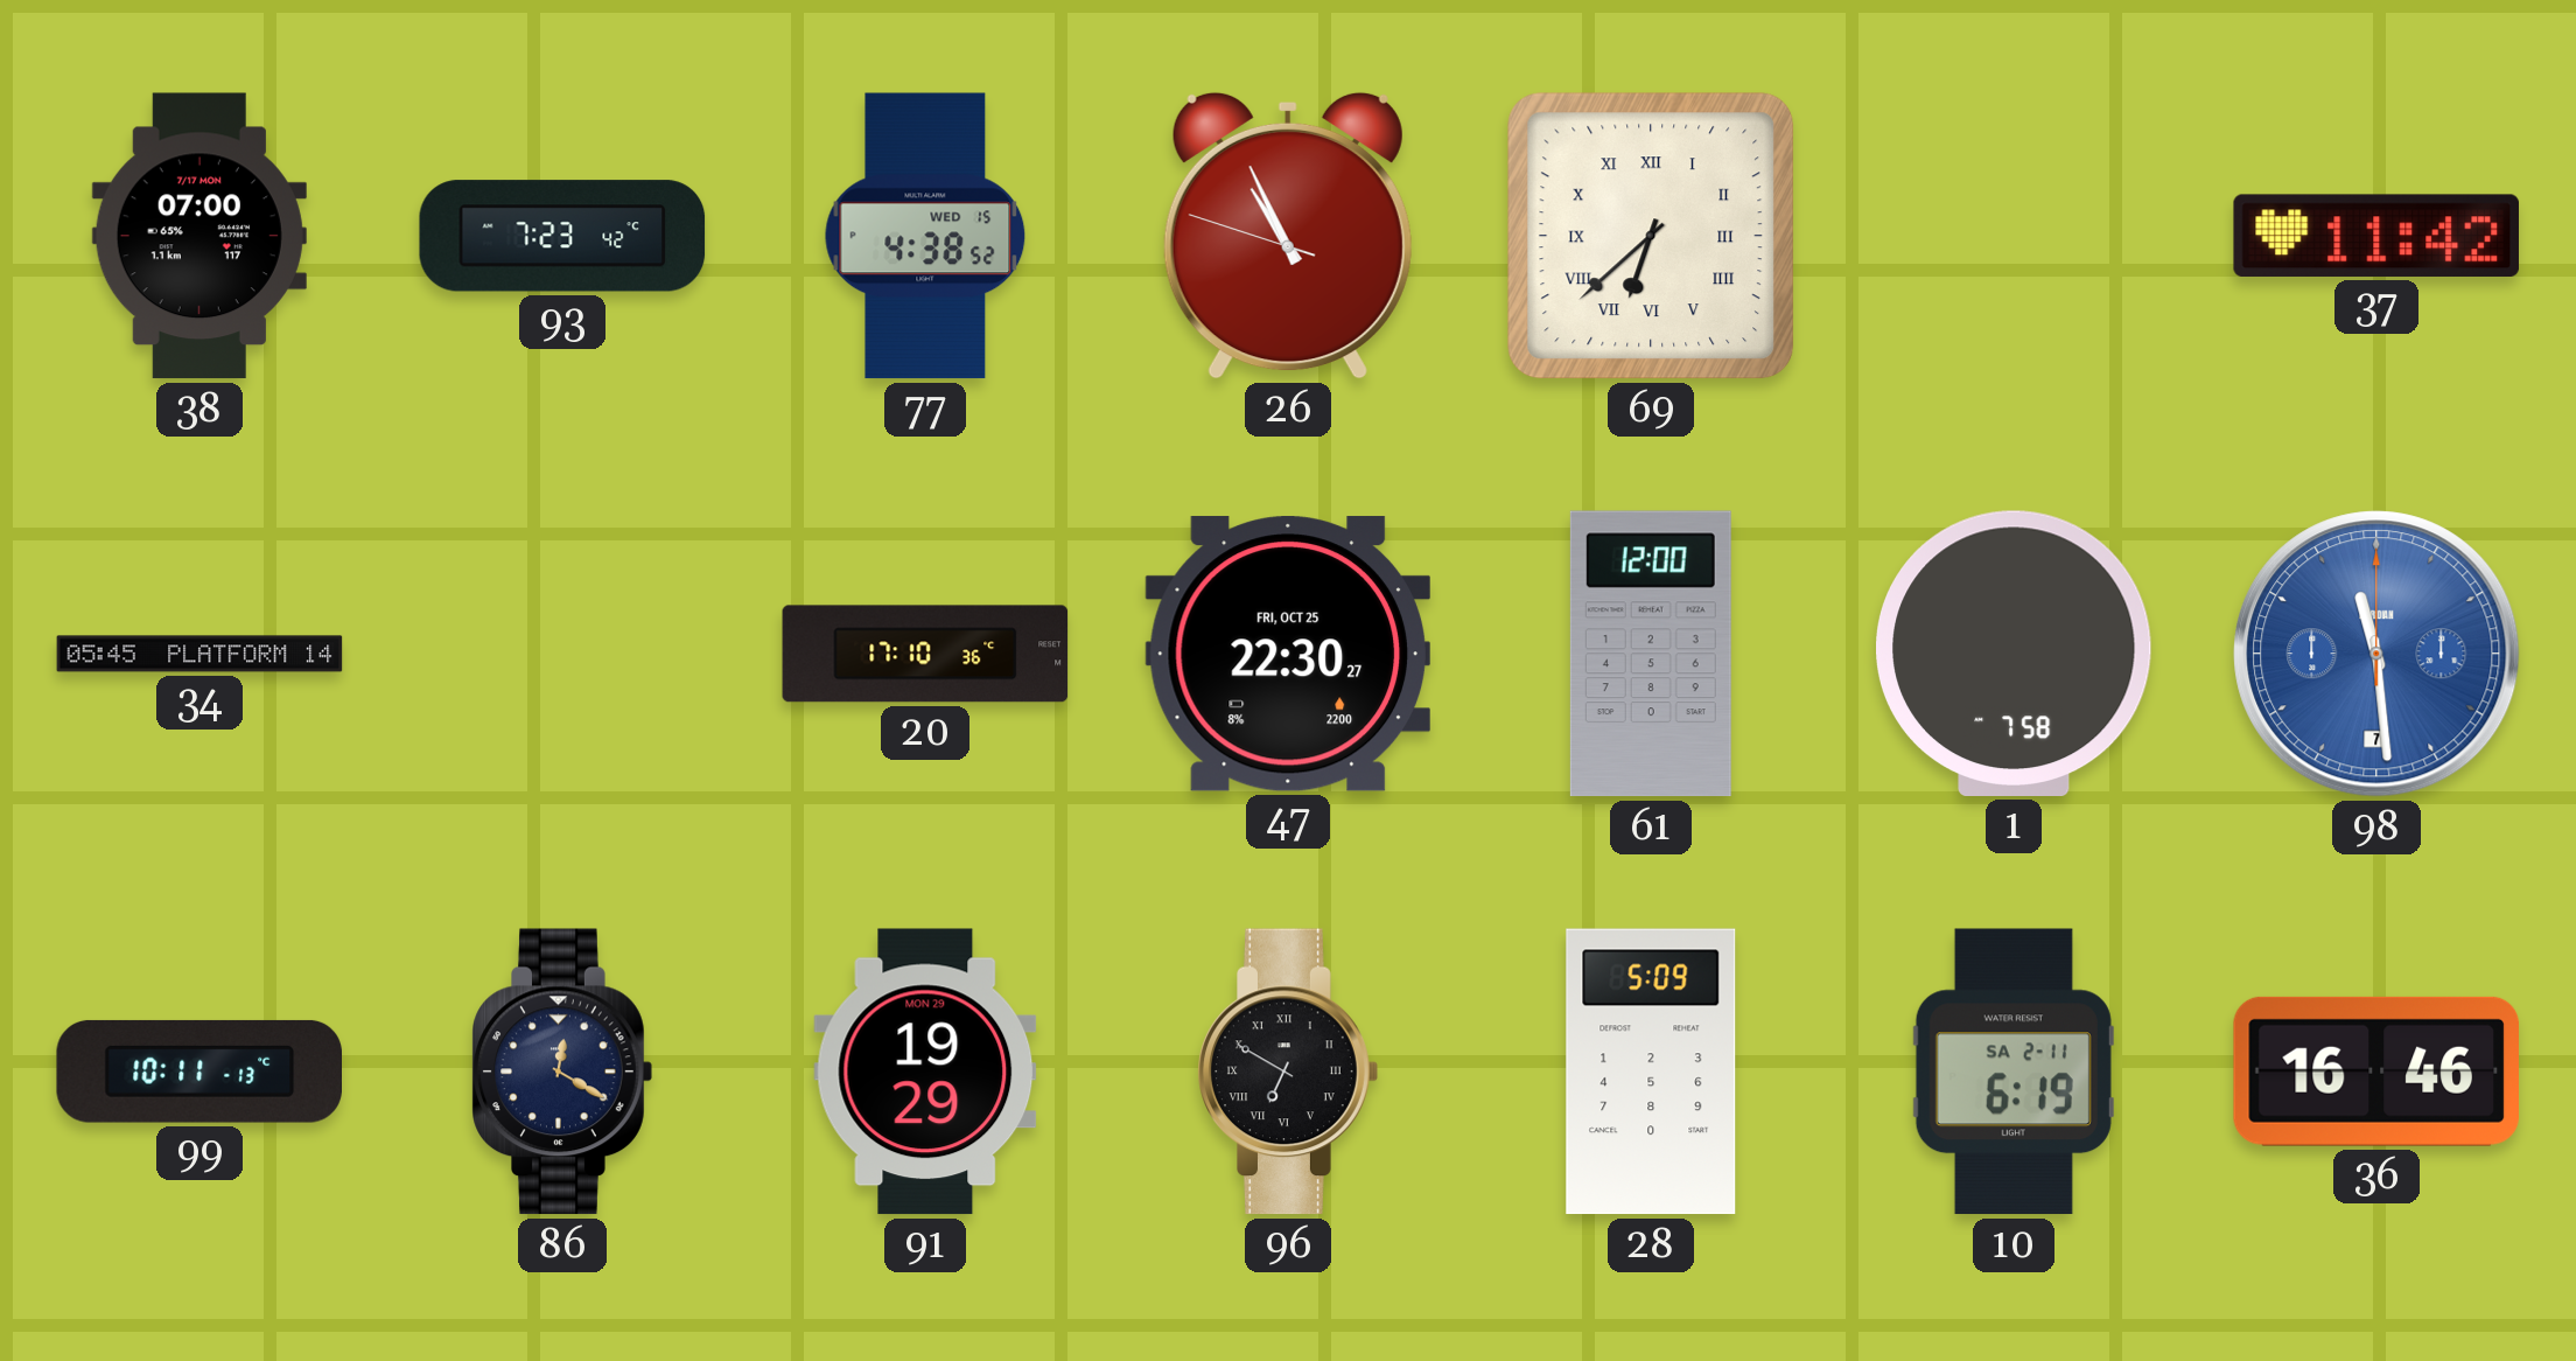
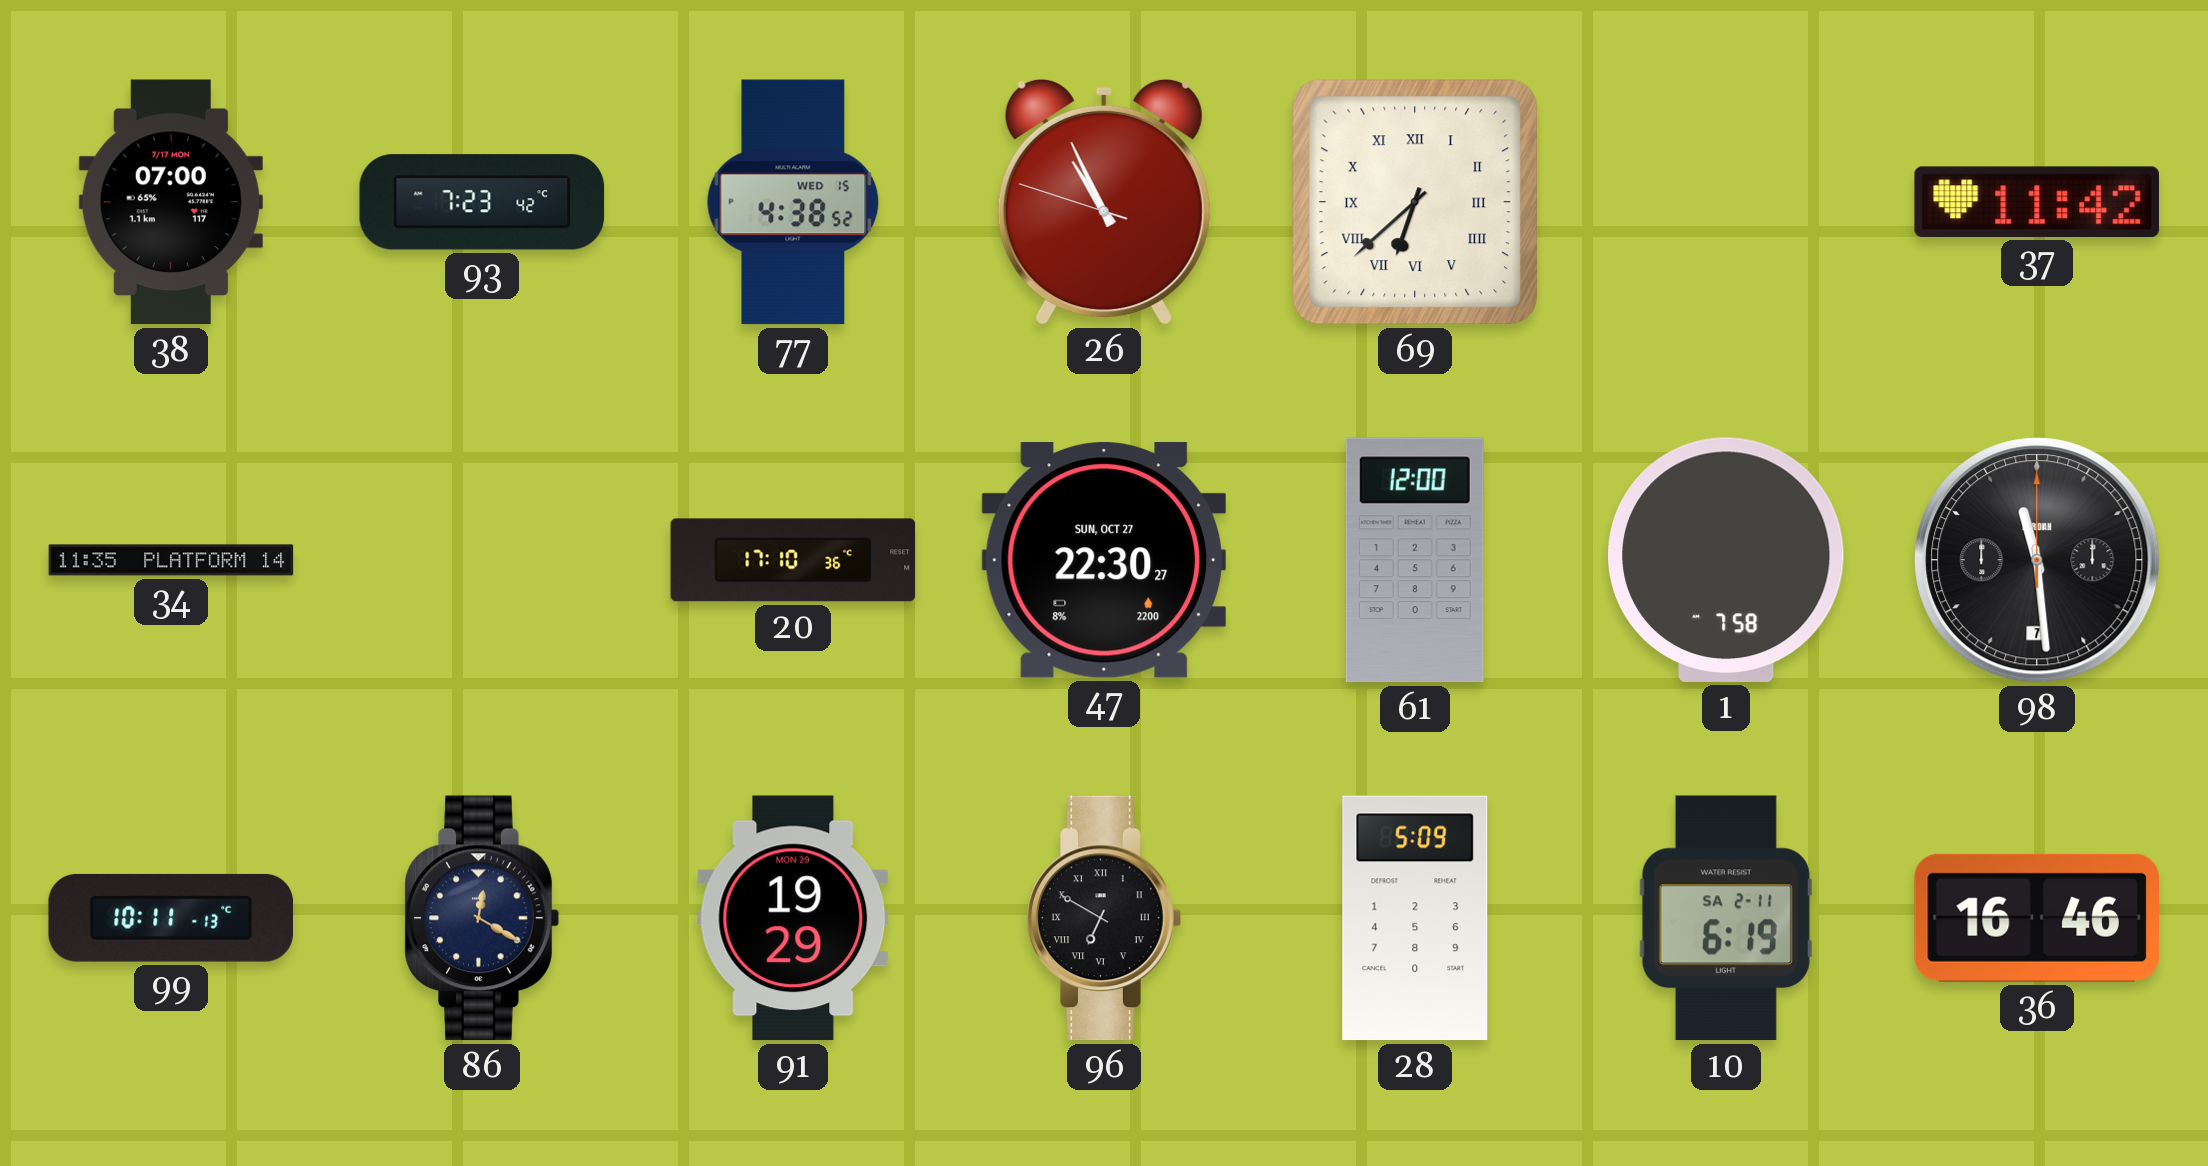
34: 05:45 -> 11:35 (171, 560)
47 date: FRI, OCT 25 -> SUN, OCT 27 (1104, 561)
98 dial: blue -> black (2037, 560)
